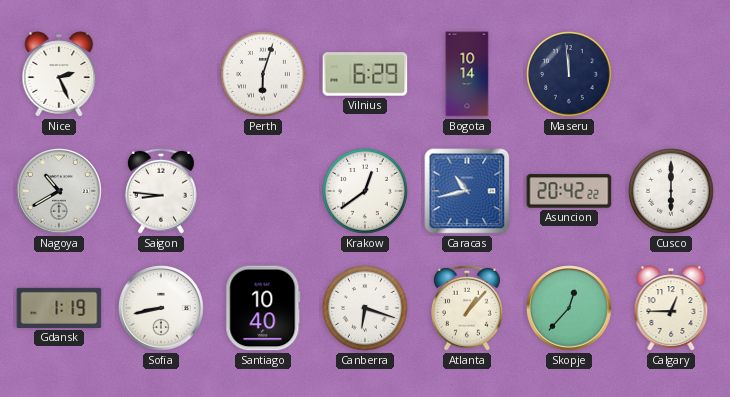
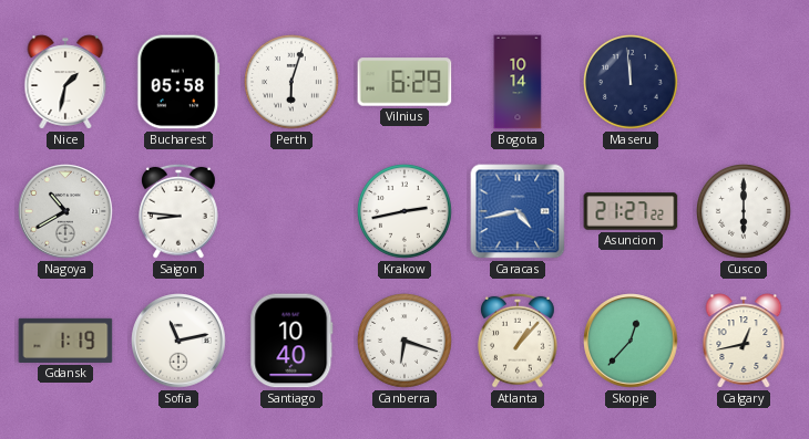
Nice: 2:26 -> 1:32 (65, 82)
Bucharest: none -> 05:58 (178, 82)
Krakow: 12:39 -> 2:43 (406, 212)
Caracas: 10:43 -> 4:43 (518, 211)
Asuncion: 20:42 -> 21:27 (631, 211)
Sofia: 8:43 -> 11:13 (178, 341)
Calgary: 12:45 -> 12:43 (744, 341)
